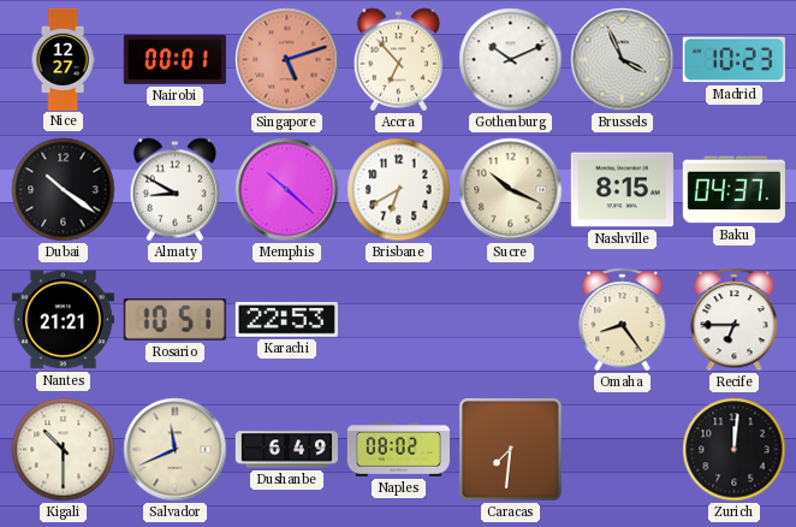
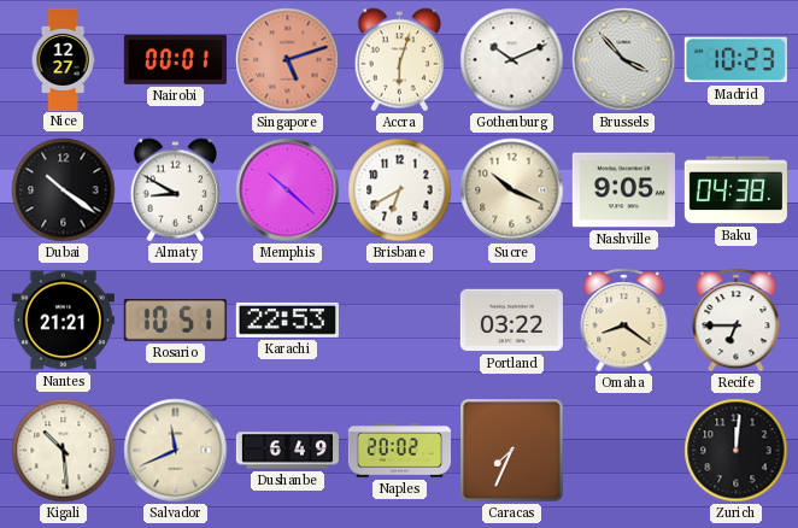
Accra: 6:53 -> 6:03 (400, 60)
Brussels: 3:56 -> 3:53 (624, 60)
Nashville: 8:15 -> 9:05 (623, 190)
Baku: 04:37 -> 04:38 (735, 190)
Portland: none -> 03:22 (511, 321)
Omaha: 8:24 -> 8:21 (624, 321)
Kigali: 10:30 -> 10:29 (64, 451)
Naples: 08:02 -> 20:02 (399, 451)
Caracas: 7:31 -> 7:34 (512, 451)
